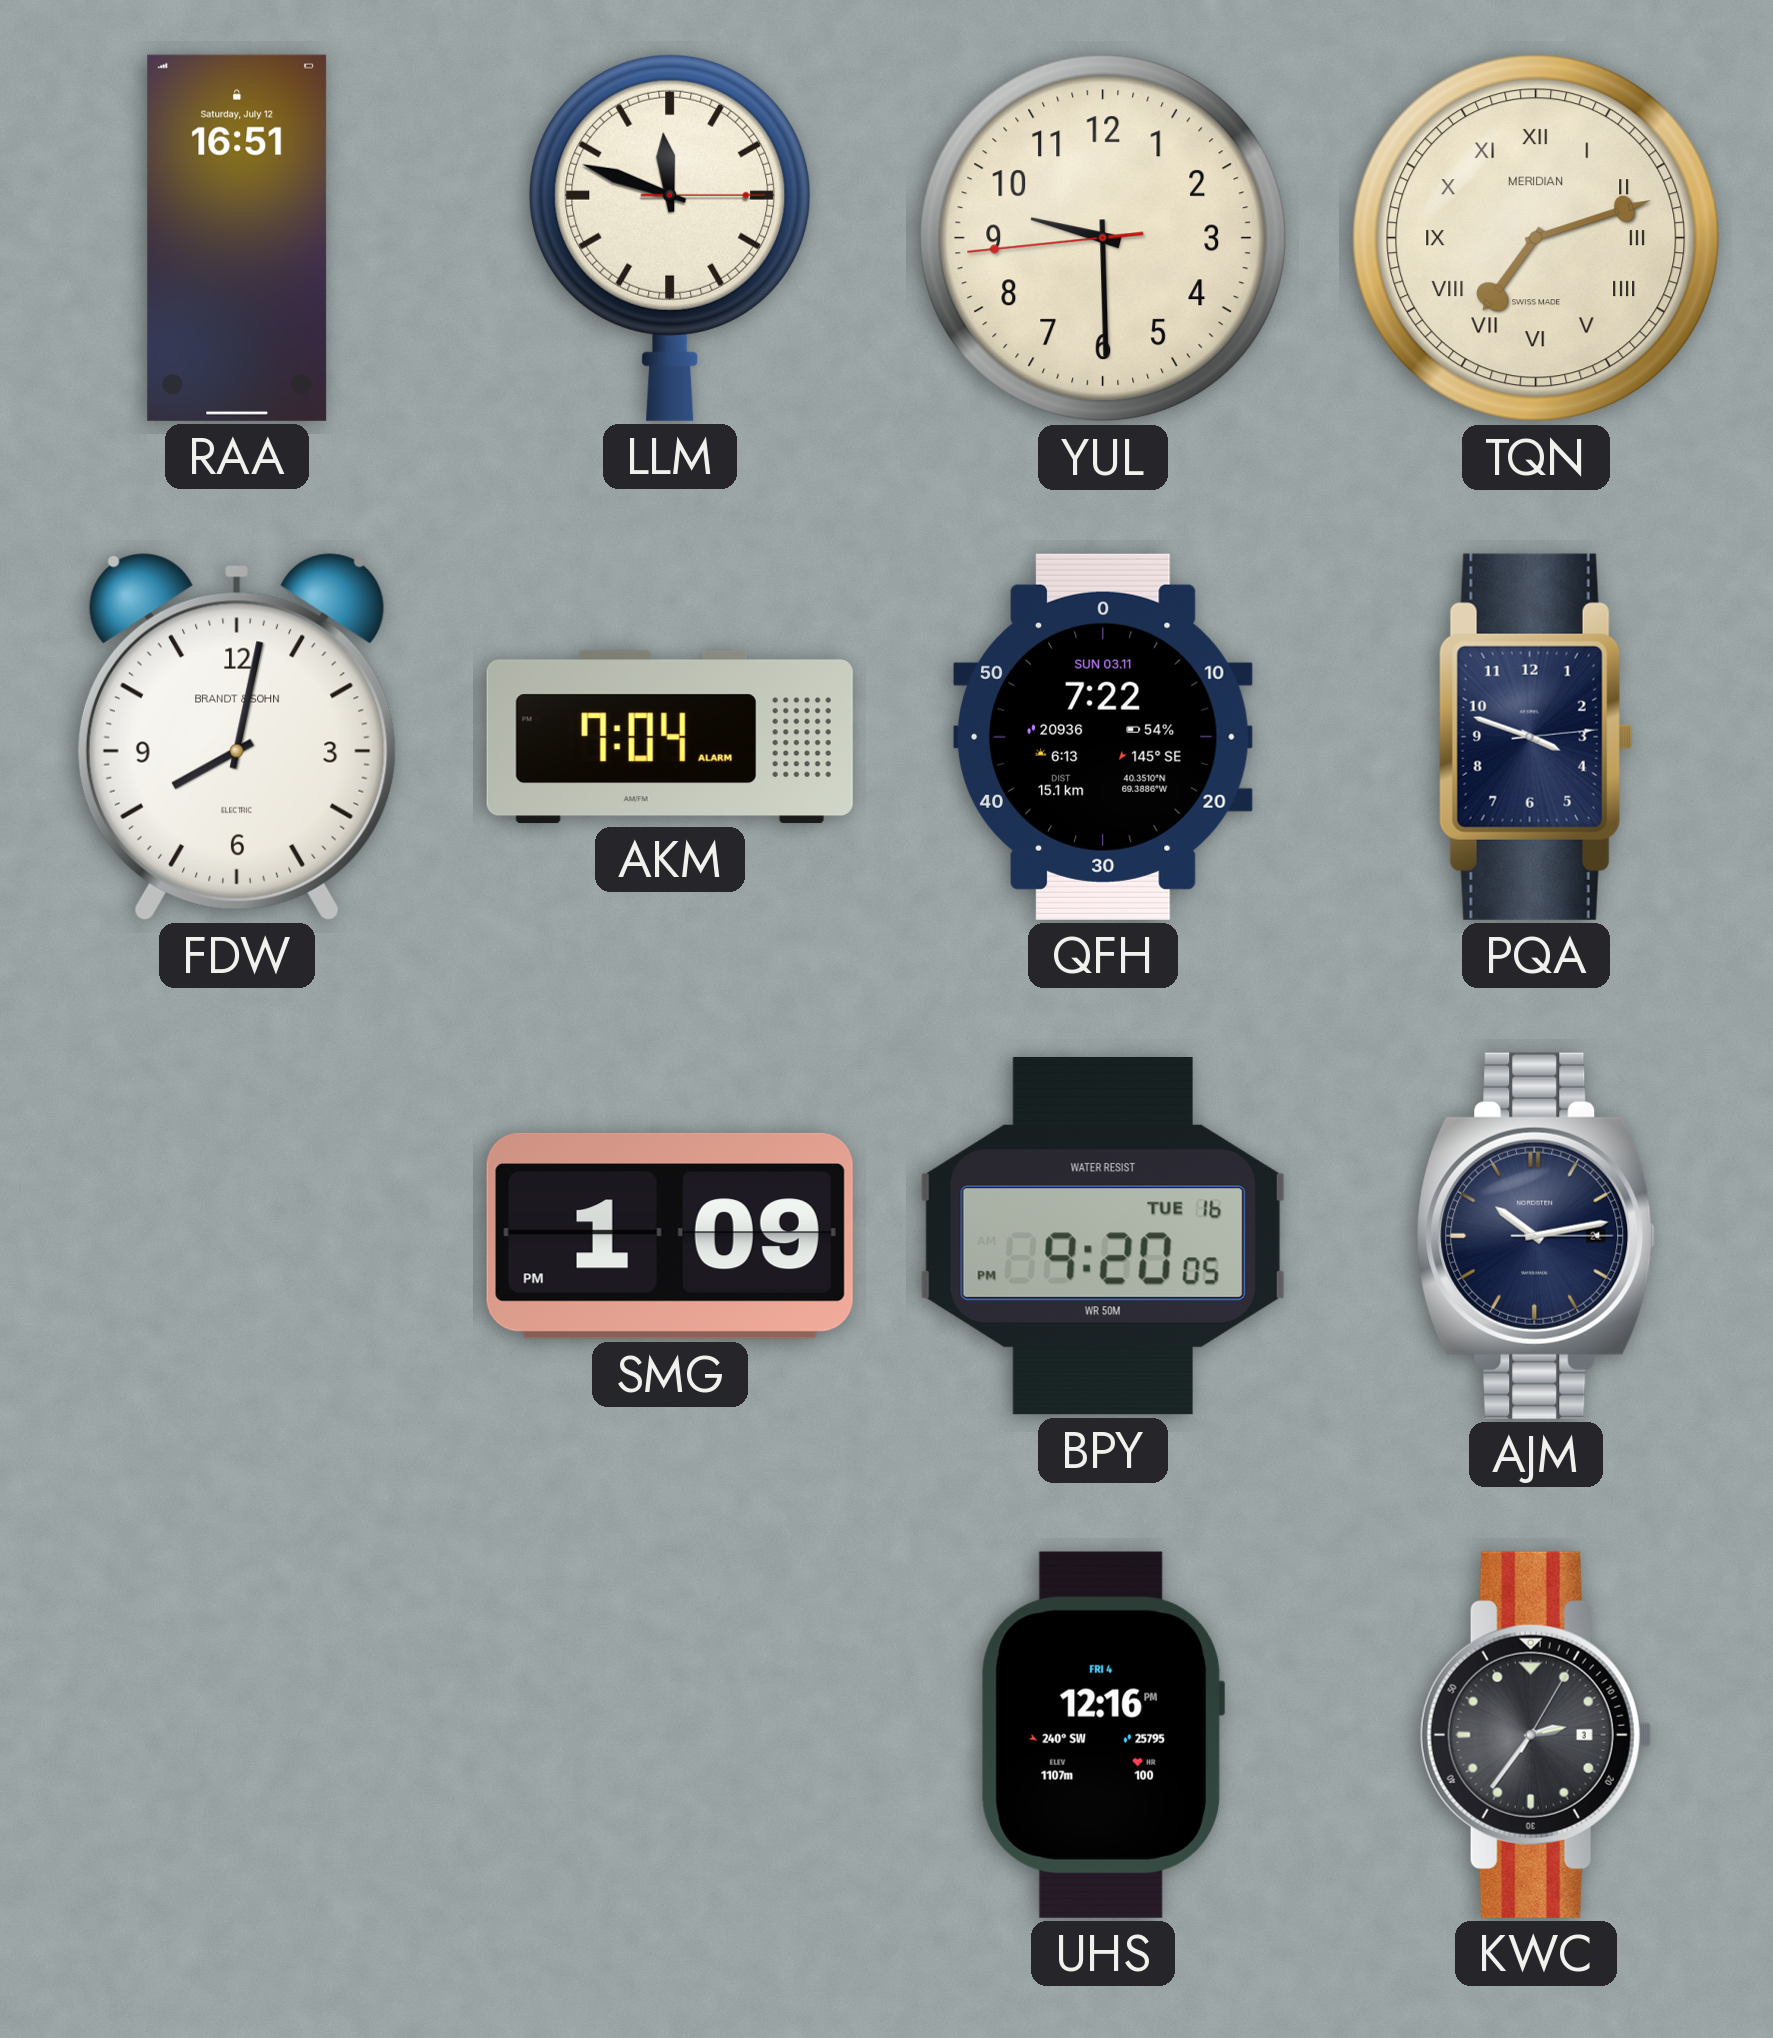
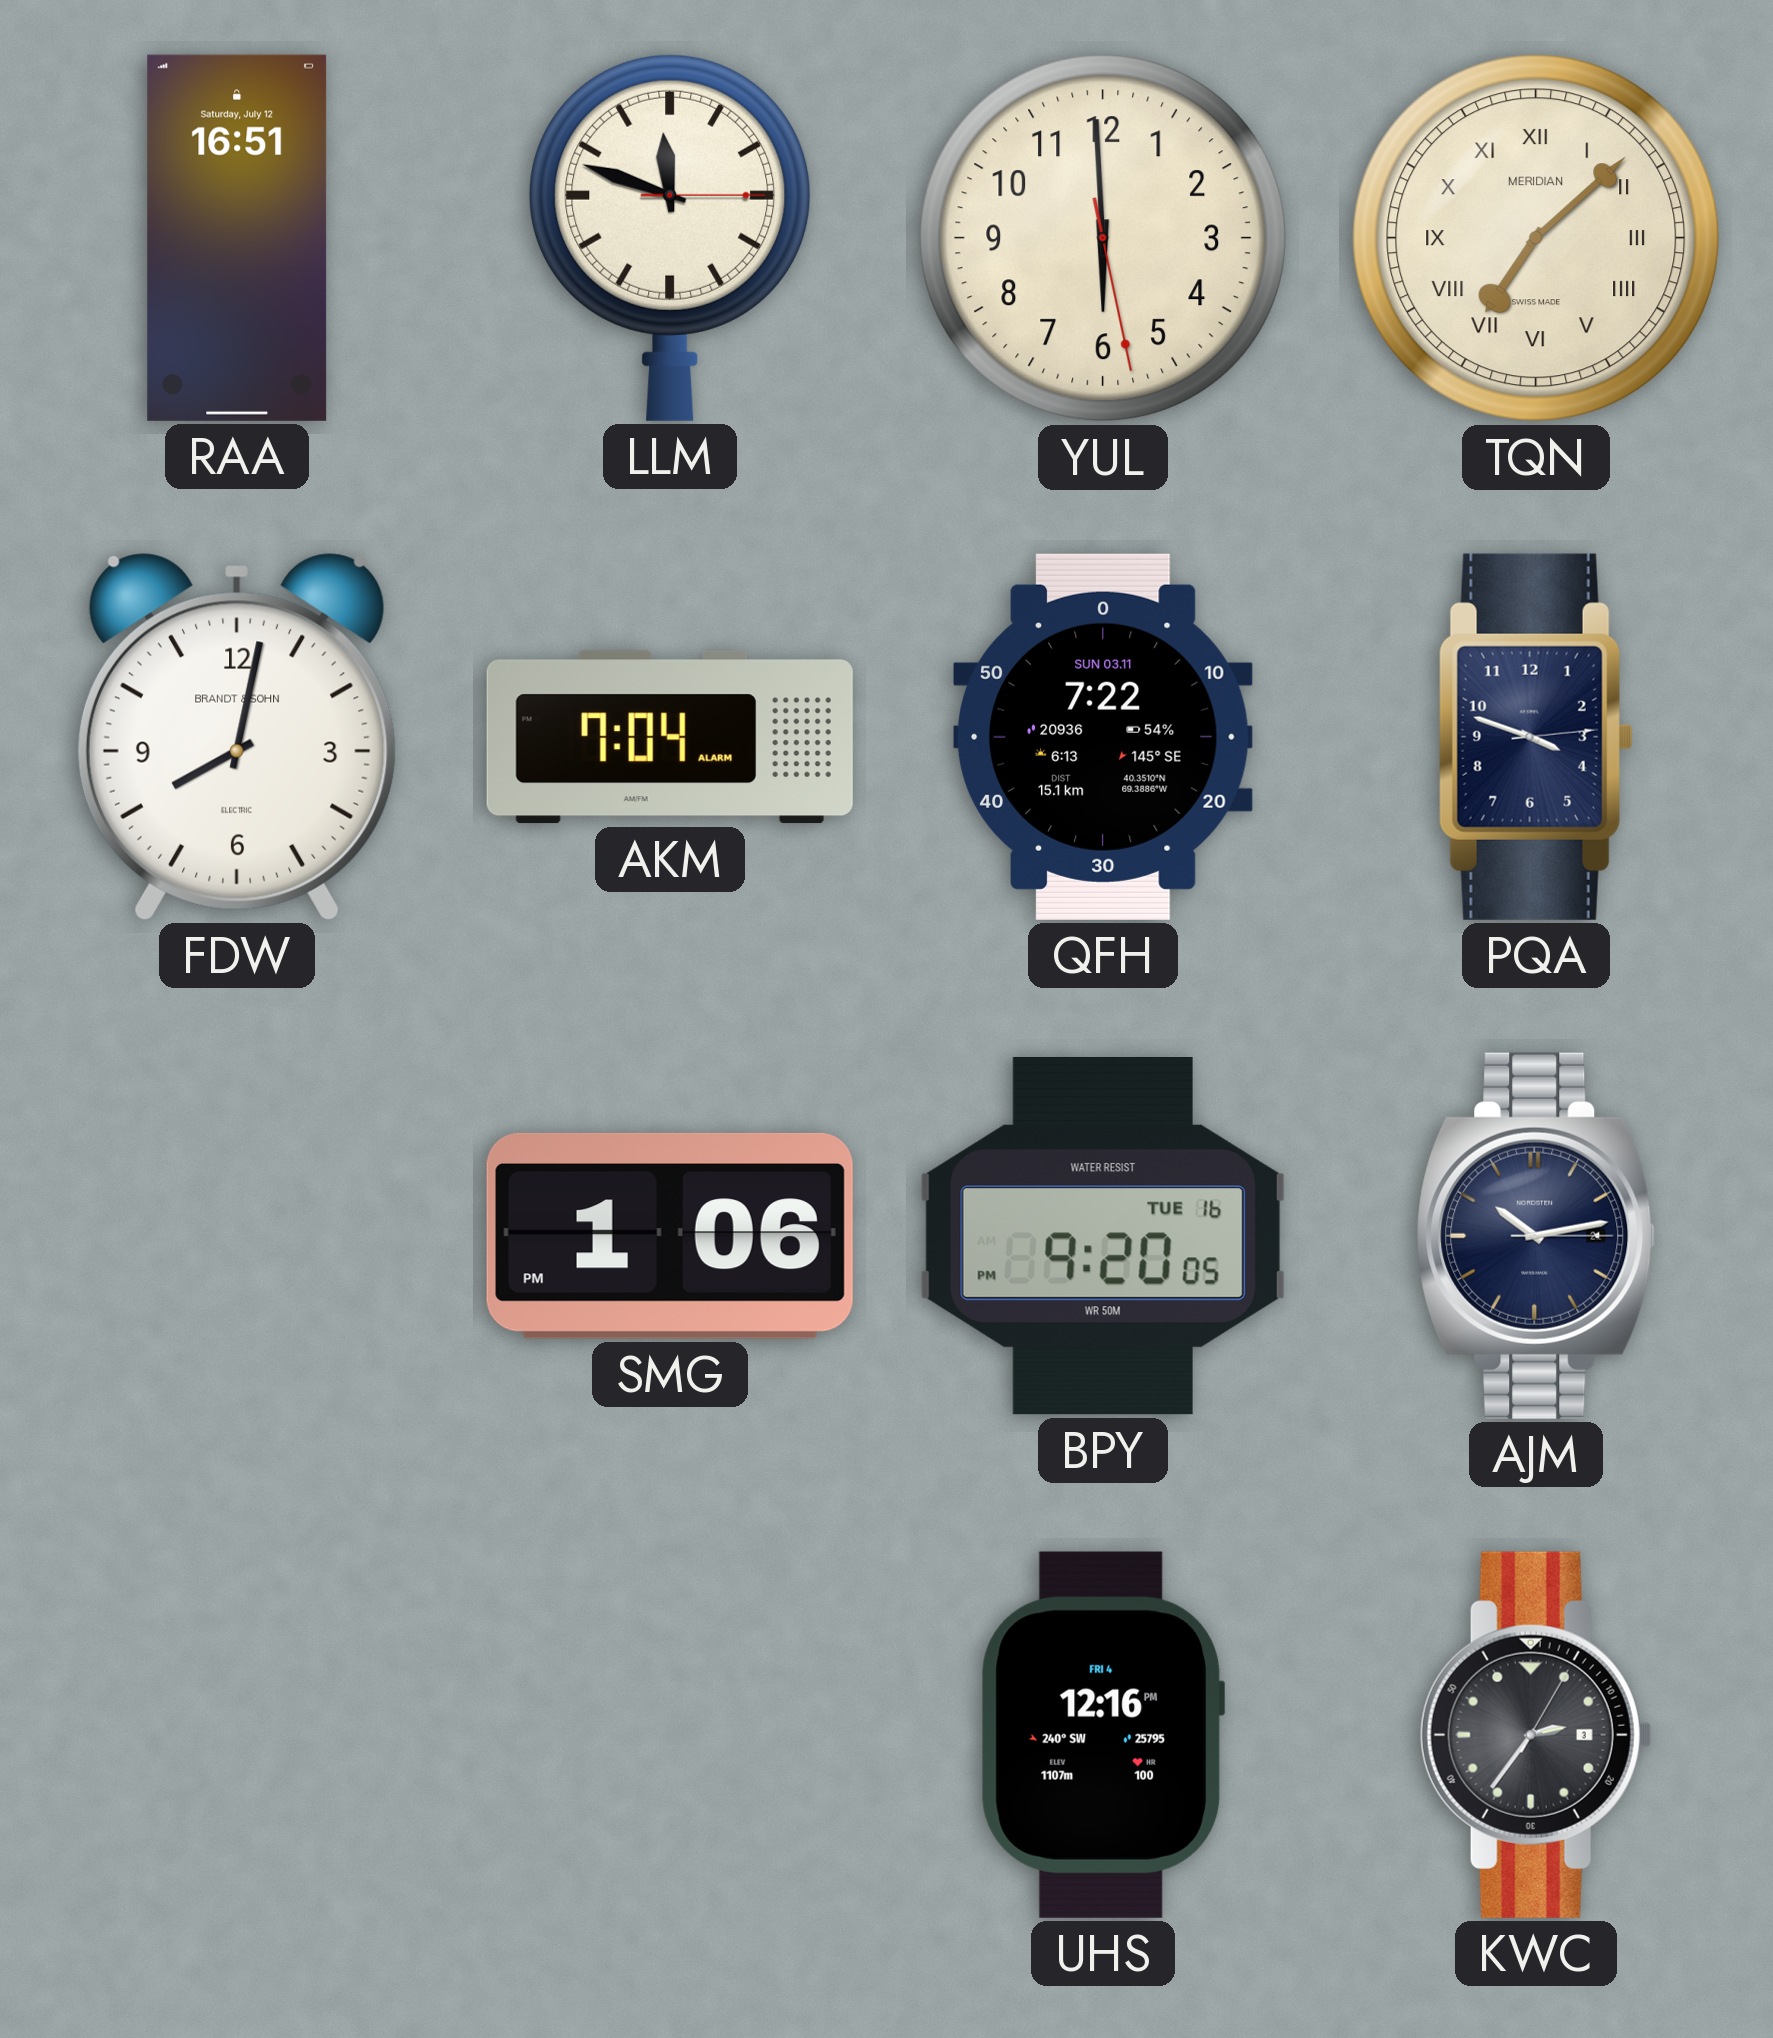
YUL: 9:29 -> 5:59 (1103, 238)
TQN: 7:12 -> 7:08 (1536, 238)
SMG: 1:09 -> 1:06 (670, 1236)
